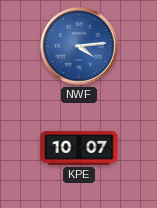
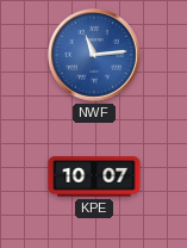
NWF: 4:14 -> 11:14 (94, 55)
